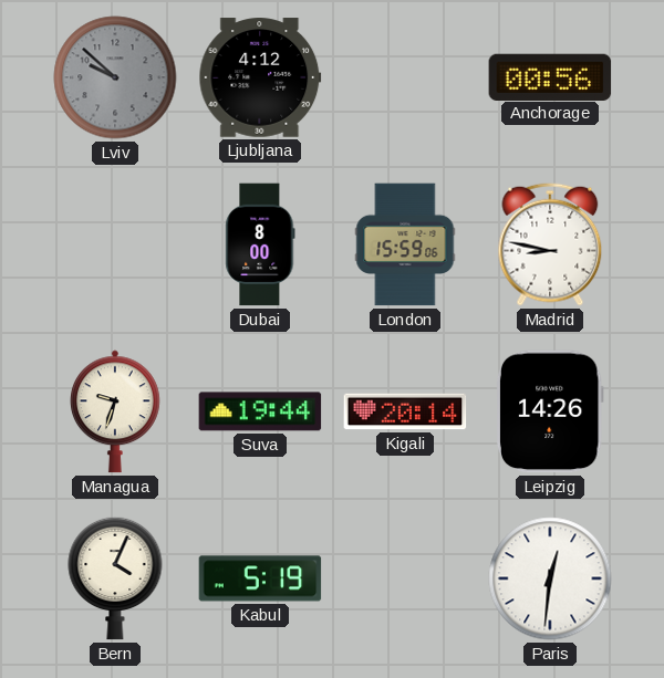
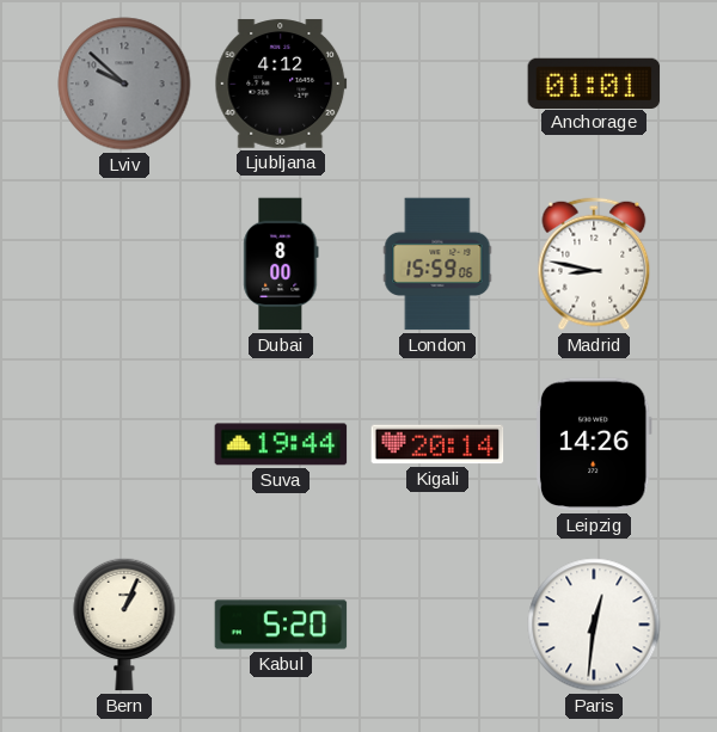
Anchorage: 00:56 -> 01:01 (594, 82)
Managua: 9:33 -> none (116, 411)
Bern: 4:04 -> 1:04 (124, 625)
Kabul: 5:19 -> 5:20 (281, 625)
